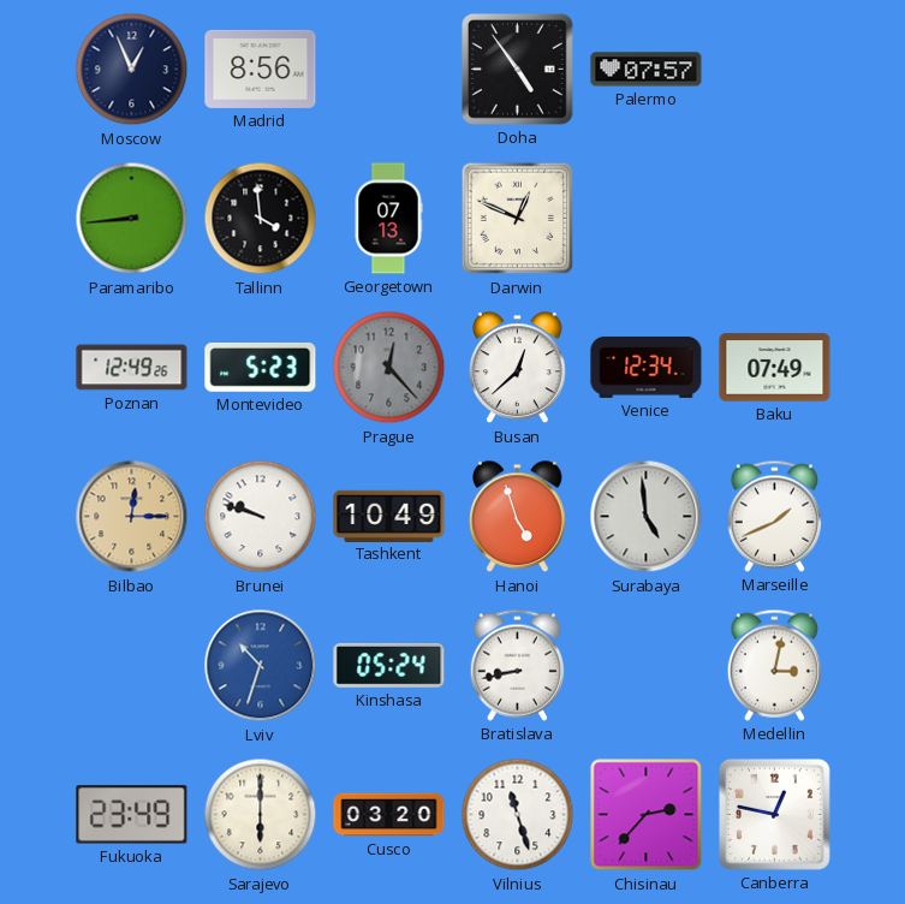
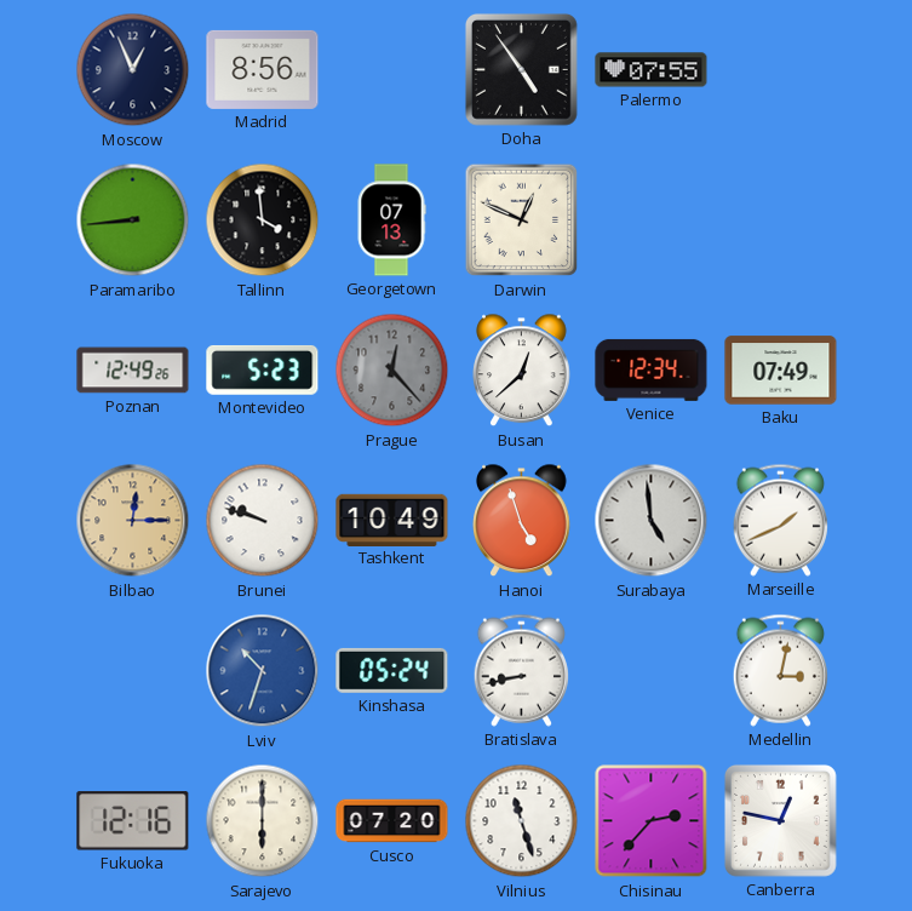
Palermo: 07:57 -> 07:55 (652, 70)
Fukuoka: 23:49 -> 12:16 (133, 821)
Cusco: 03:20 -> 07:20 (392, 821)
